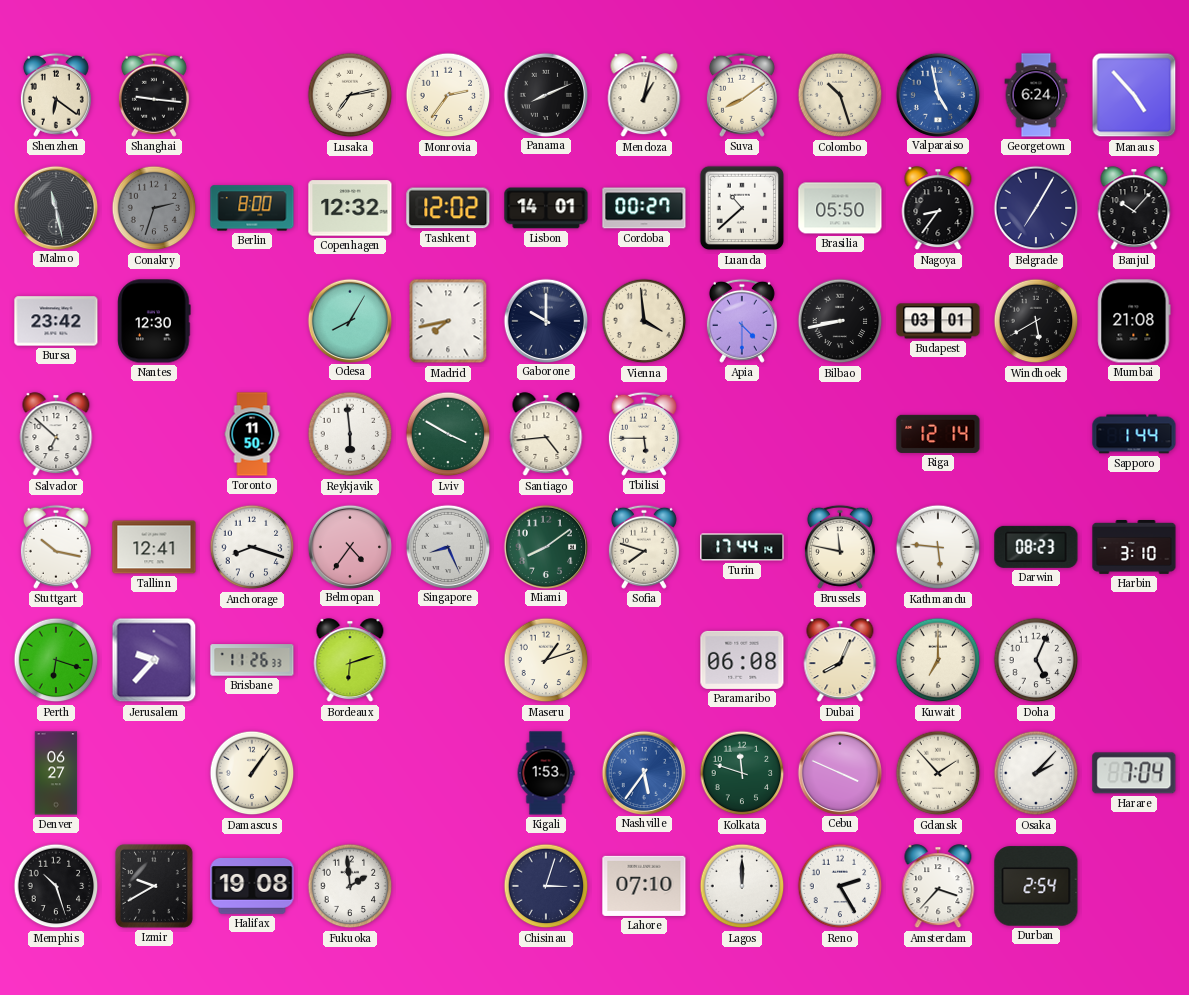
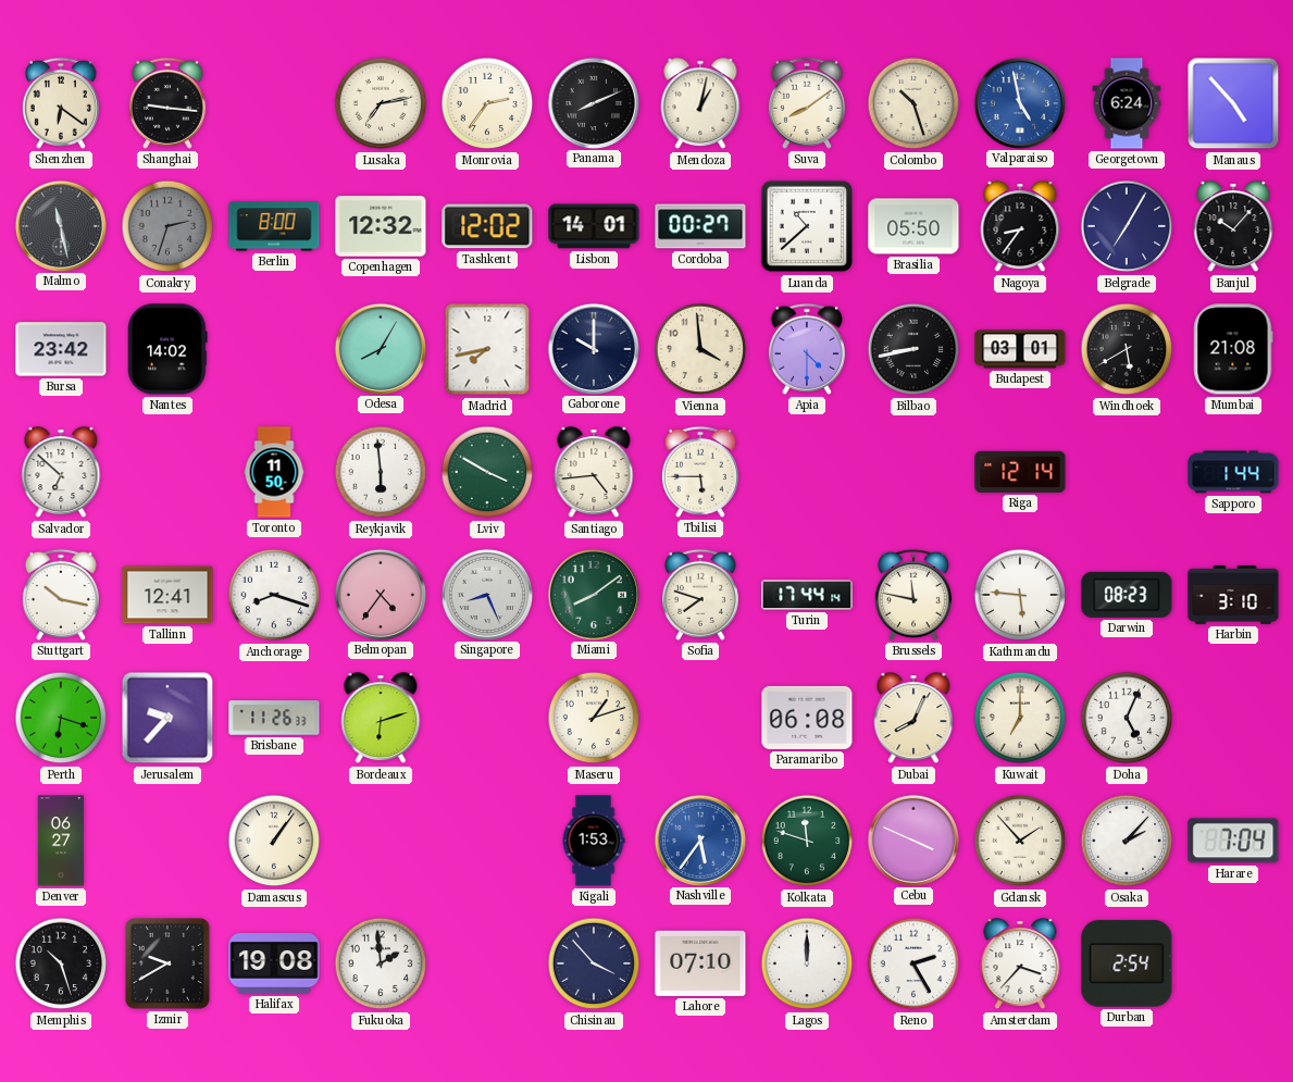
Nantes: 12:30 -> 14:02 (167, 349)
Chisinau: 3:03 -> 3:53 (594, 963)
